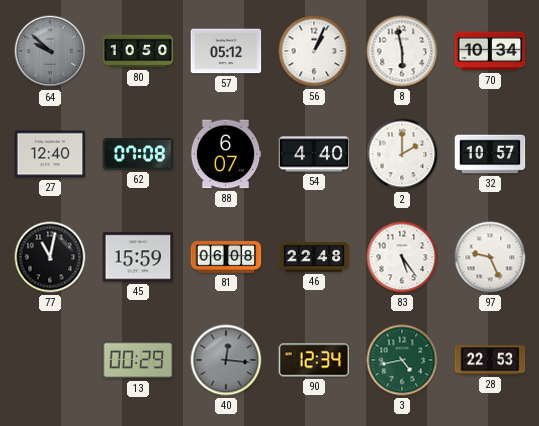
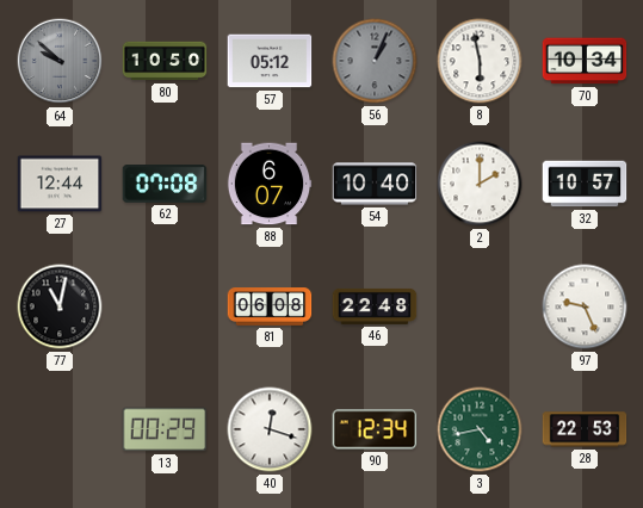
56 dial: white -> grey (375, 61)
27: 12:40 -> 12:44 (60, 184)
54: 4:40 -> 10:40 (375, 184)
45: 15:59 -> none (138, 257)
83: 5:24 -> none (402, 257)
40: 12:16 -> 12:18 (270, 429)
40 dial: grey -> white (270, 429)
